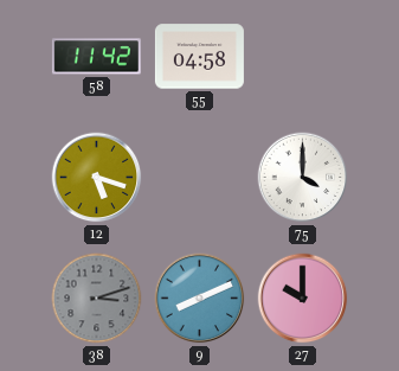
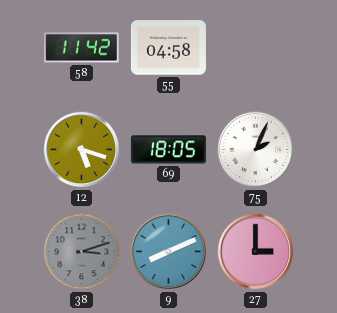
69: none -> 18:05 (168, 150)
75: 4:00 -> 2:04 (256, 150)
27: 10:00 -> 3:00 (256, 252)
